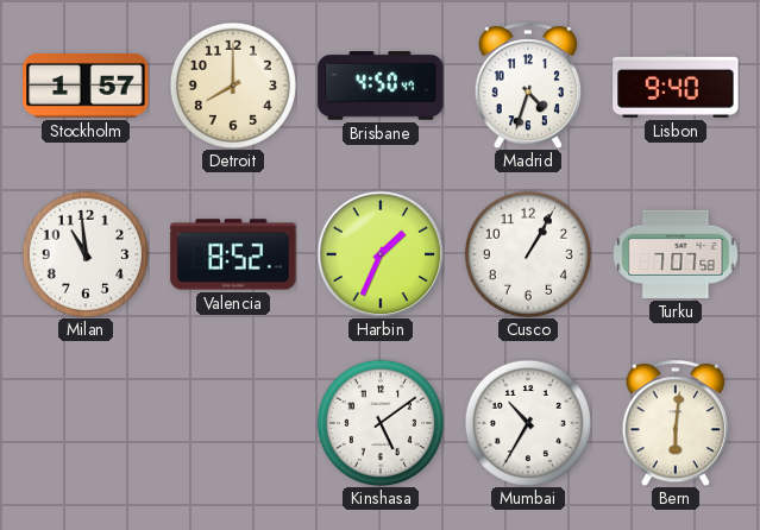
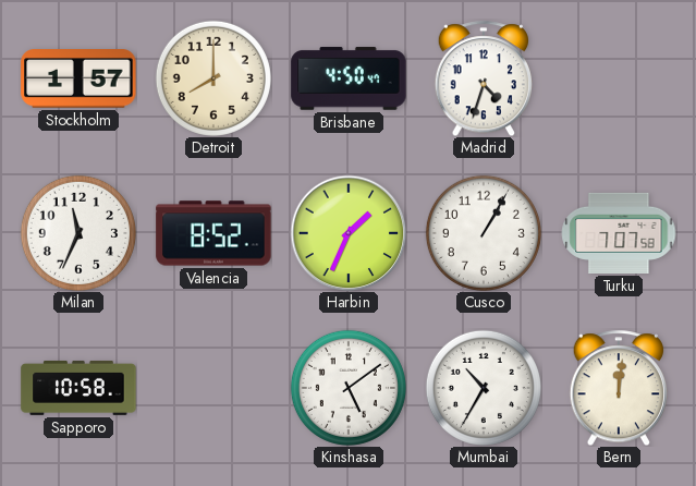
Lisbon: 9:40 -> none (676, 86)
Milan: 10:59 -> 11:34 (78, 233)
Sapporo: none -> 10:58 (78, 388)
Bern: 6:01 -> 12:01 (618, 388)
